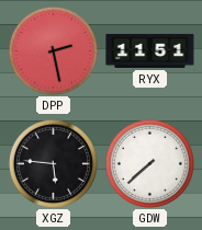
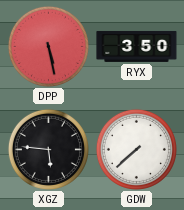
DPP: 2:28 -> 5:28 (48, 46)
RYX: 11:51 -> 3:50 (137, 46)
